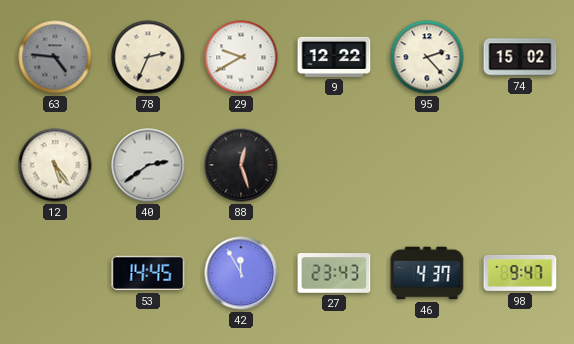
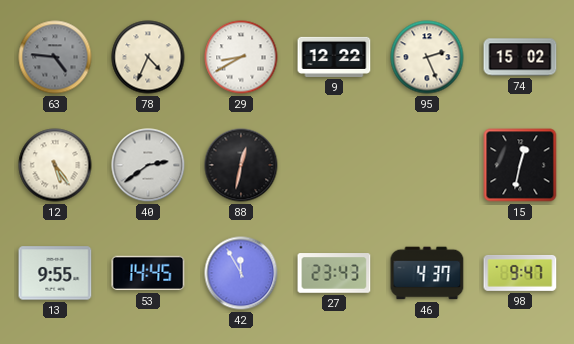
78: 2:34 -> 4:34 (148, 57)
29: 9:40 -> 8:40 (241, 57)
95: 2:23 -> 2:26 (427, 57)
88: 12:27 -> 12:32 (241, 165)
15: none -> 12:32 (520, 165)
13: none -> 9:55 (55, 273)
